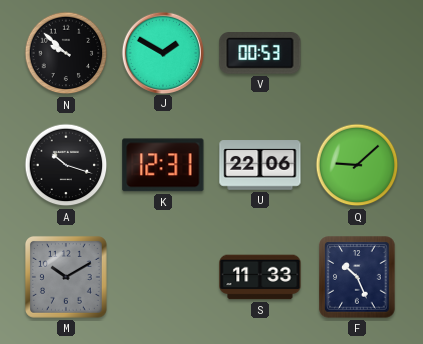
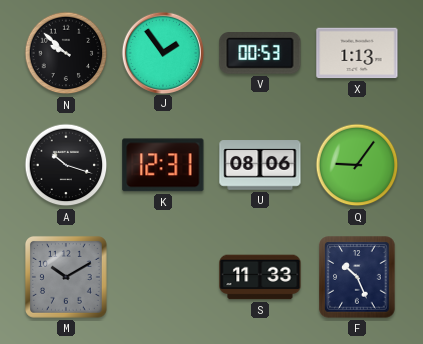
J: 1:50 -> 1:54 (162, 52)
X: none -> 1:13 (357, 53)
U: 22:06 -> 08:06 (260, 165)
Q: 9:08 -> 9:06 (357, 165)
